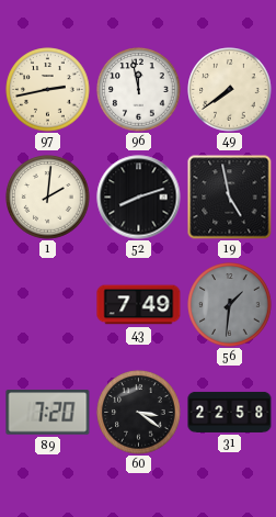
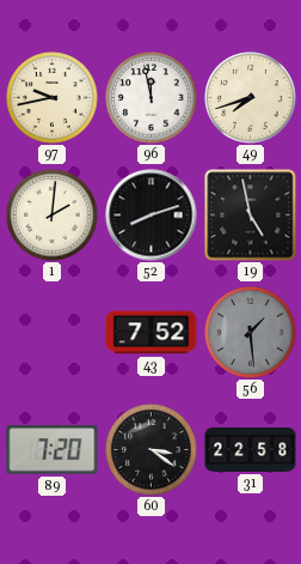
97: 2:43 -> 9:43 (53, 98)
49: 7:39 -> 7:42 (251, 98)
43: 7:49 -> 7:52 (152, 333)
56: 1:31 -> 1:29 (251, 333)
